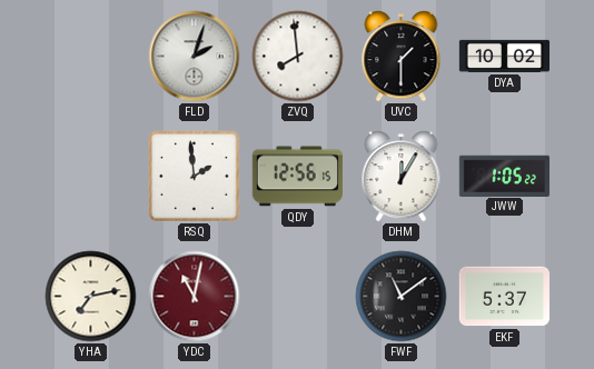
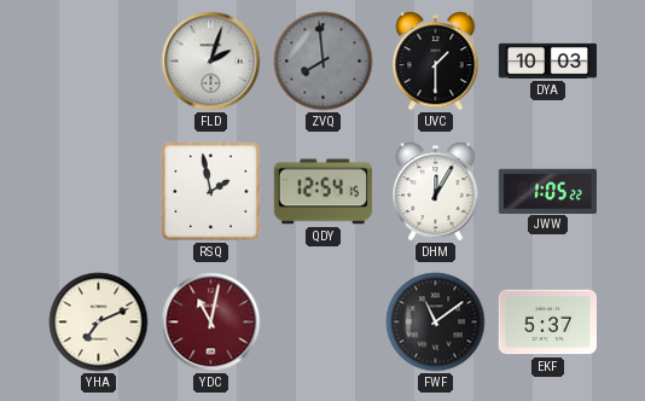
ZVQ dial: white -> grey (324, 62)
DYA: 10:02 -> 10:03 (547, 60)
RSQ: 1:59 -> 1:58 (210, 191)
QDY: 12:56 -> 12:54 (322, 192)
YHA: 7:13 -> 7:11 (99, 322)
